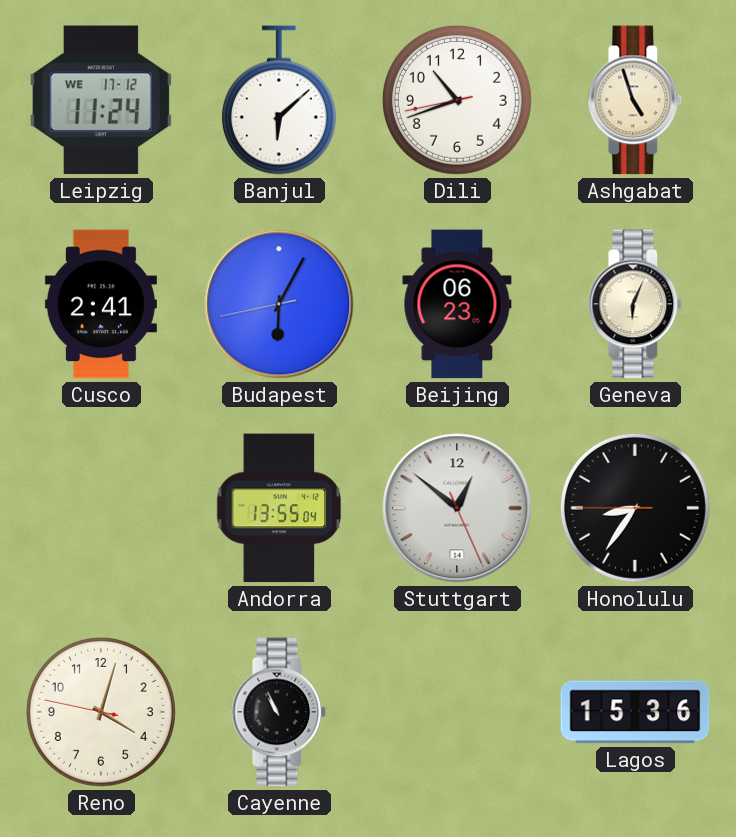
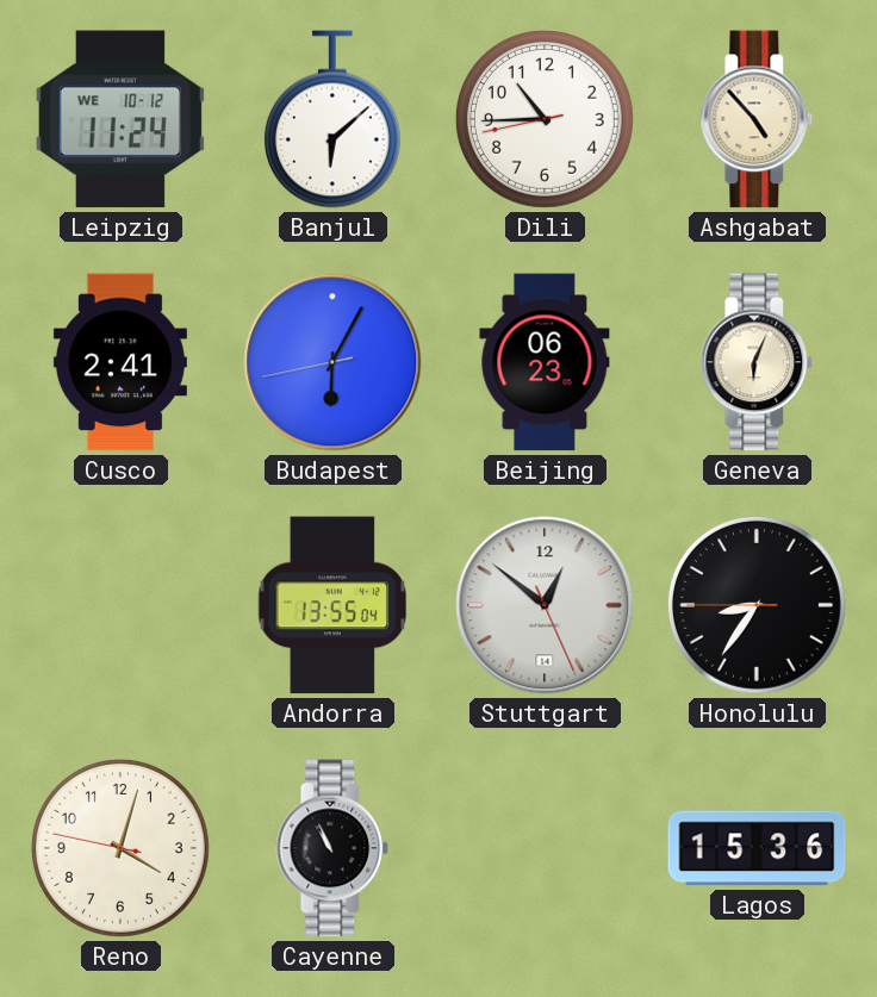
Leipzig date: WE 17-12 -> WE 10-12 (120, 119)
Dili: 10:41 -> 10:44 (545, 119)
Ashgabat: 4:57 -> 4:53 (757, 119)
